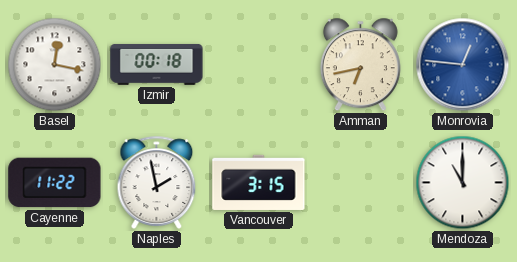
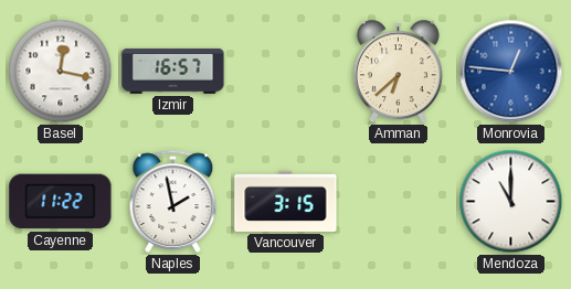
Izmir: 00:18 -> 16:57 (173, 71)
Amman: 6:43 -> 6:38 (398, 72)
